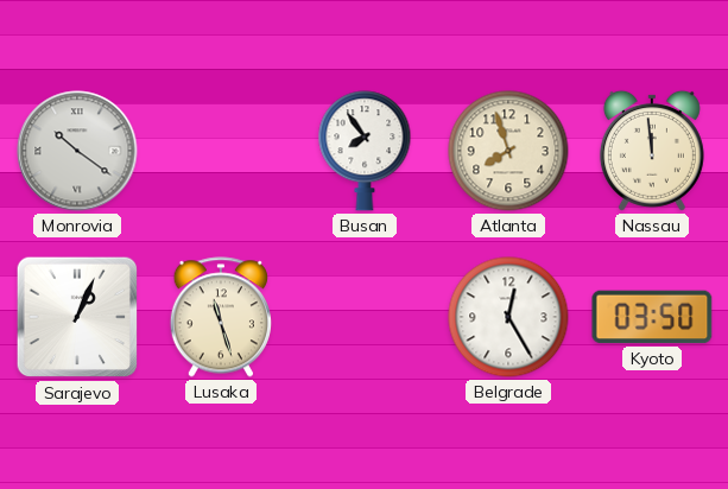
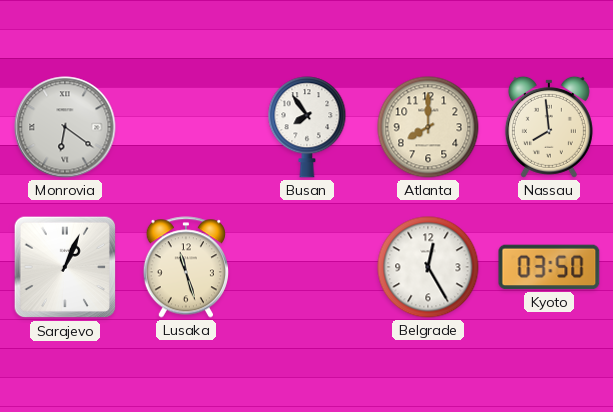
Monrovia: 10:21 -> 6:21 (65, 127)
Atlanta: 7:57 -> 8:00 (428, 127)
Nassau: 11:59 -> 7:59 (549, 127)
